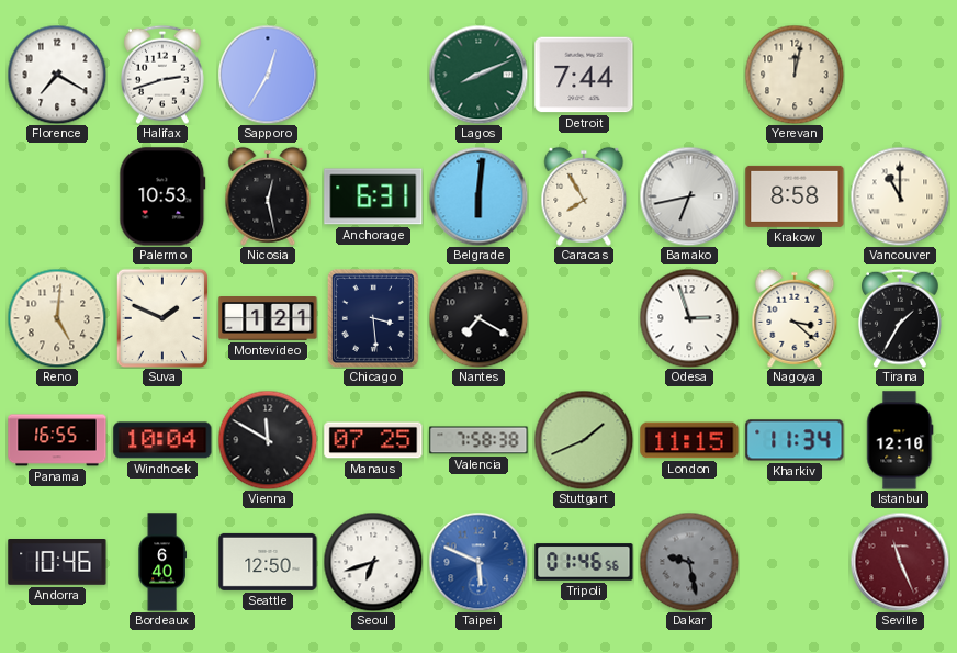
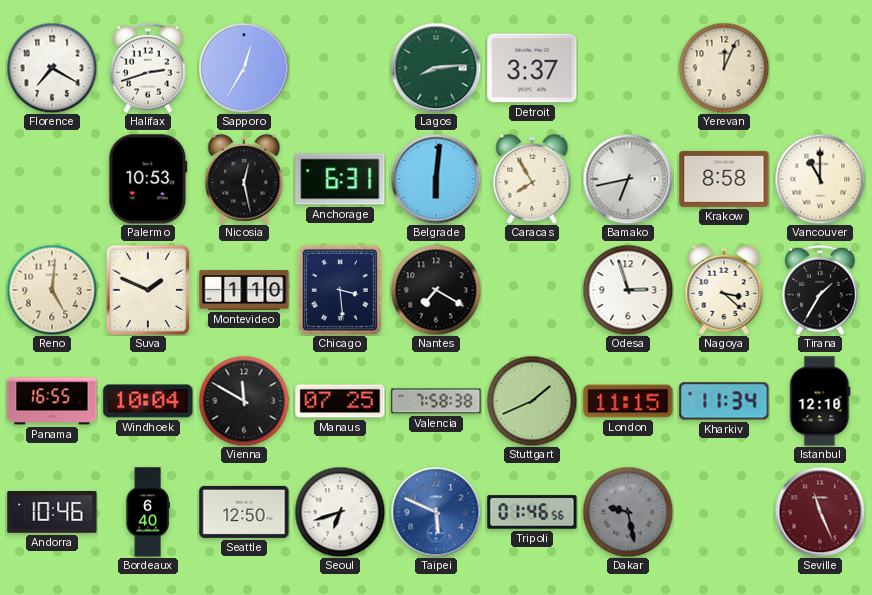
Lagos: 8:11 -> 8:14 (436, 68)
Detroit: 7:44 -> 3:37 (532, 68)
Yerevan: 12:02 -> 12:04 (724, 68)
Montevideo: 1:21 -> 1:10 (244, 291)
